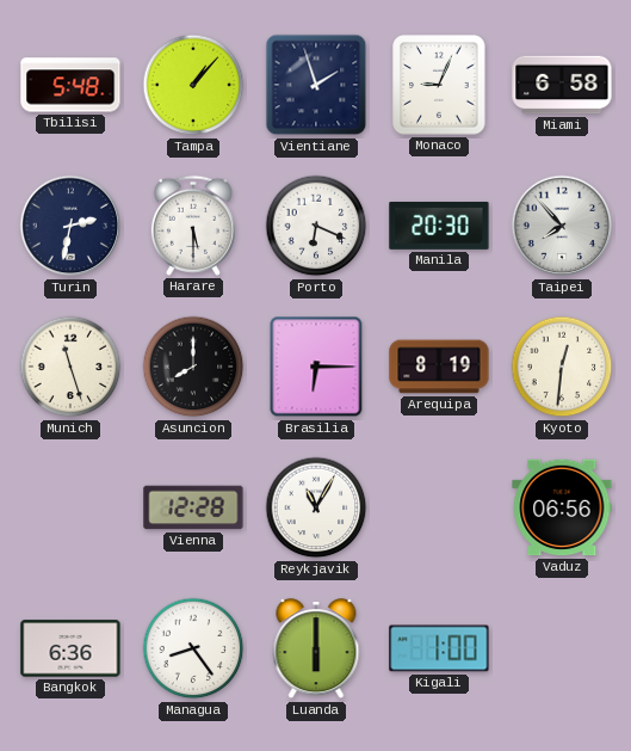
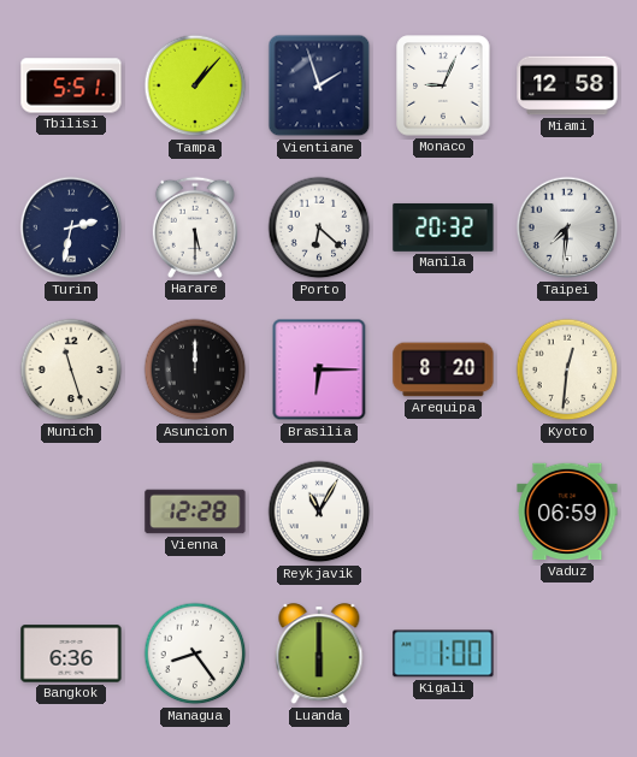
Tbilisi: 5:48 -> 5:51 (71, 85)
Miami: 6:58 -> 12:58 (567, 85)
Porto: 6:19 -> 6:22 (319, 227)
Manila: 20:30 -> 20:32 (443, 227)
Taipei: 7:53 -> 7:31 (567, 227)
Asuncion: 8:00 -> 12:00 (195, 369)
Arequipa: 8:19 -> 8:20 (443, 369)
Vaduz: 06:56 -> 06:59 (567, 511)
